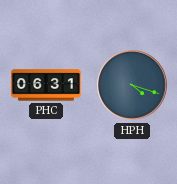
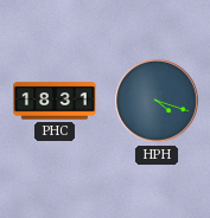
PHC: 06:31 -> 18:31 (56, 101)
